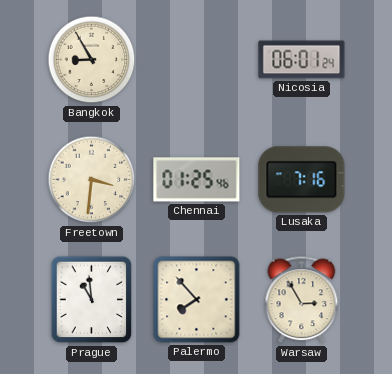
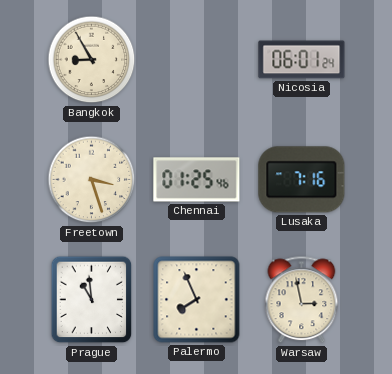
Freetown: 3:31 -> 3:27 (92, 180)
Palermo: 7:53 -> 7:56 (197, 300)
Warsaw: 2:55 -> 2:58 (302, 300)
